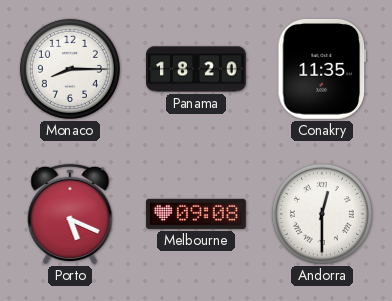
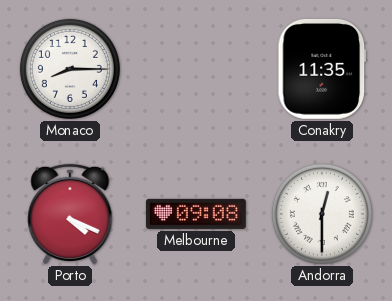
Panama: 18:20 -> none (197, 69)
Porto: 5:19 -> 4:19 (70, 214)
